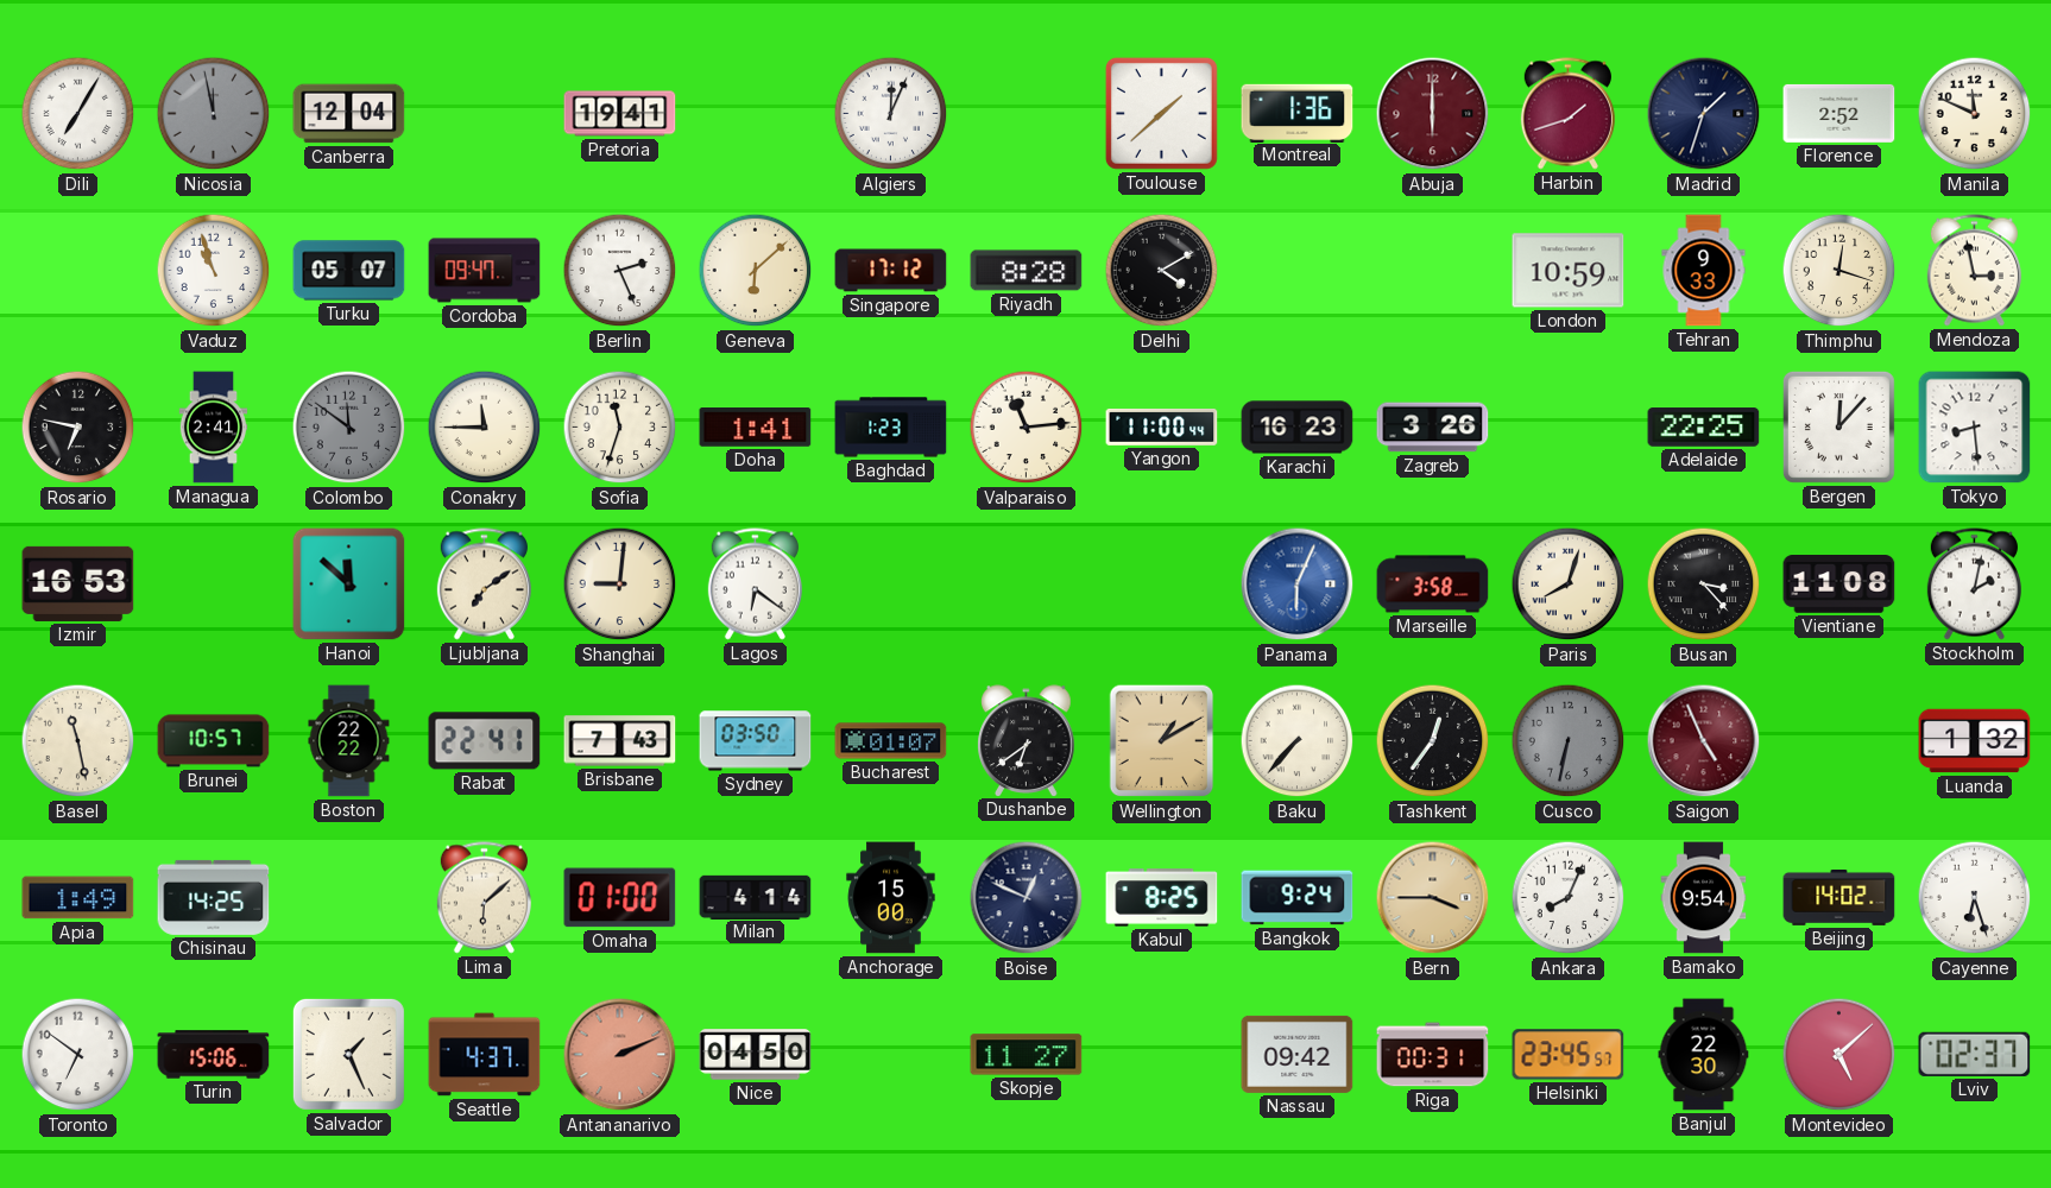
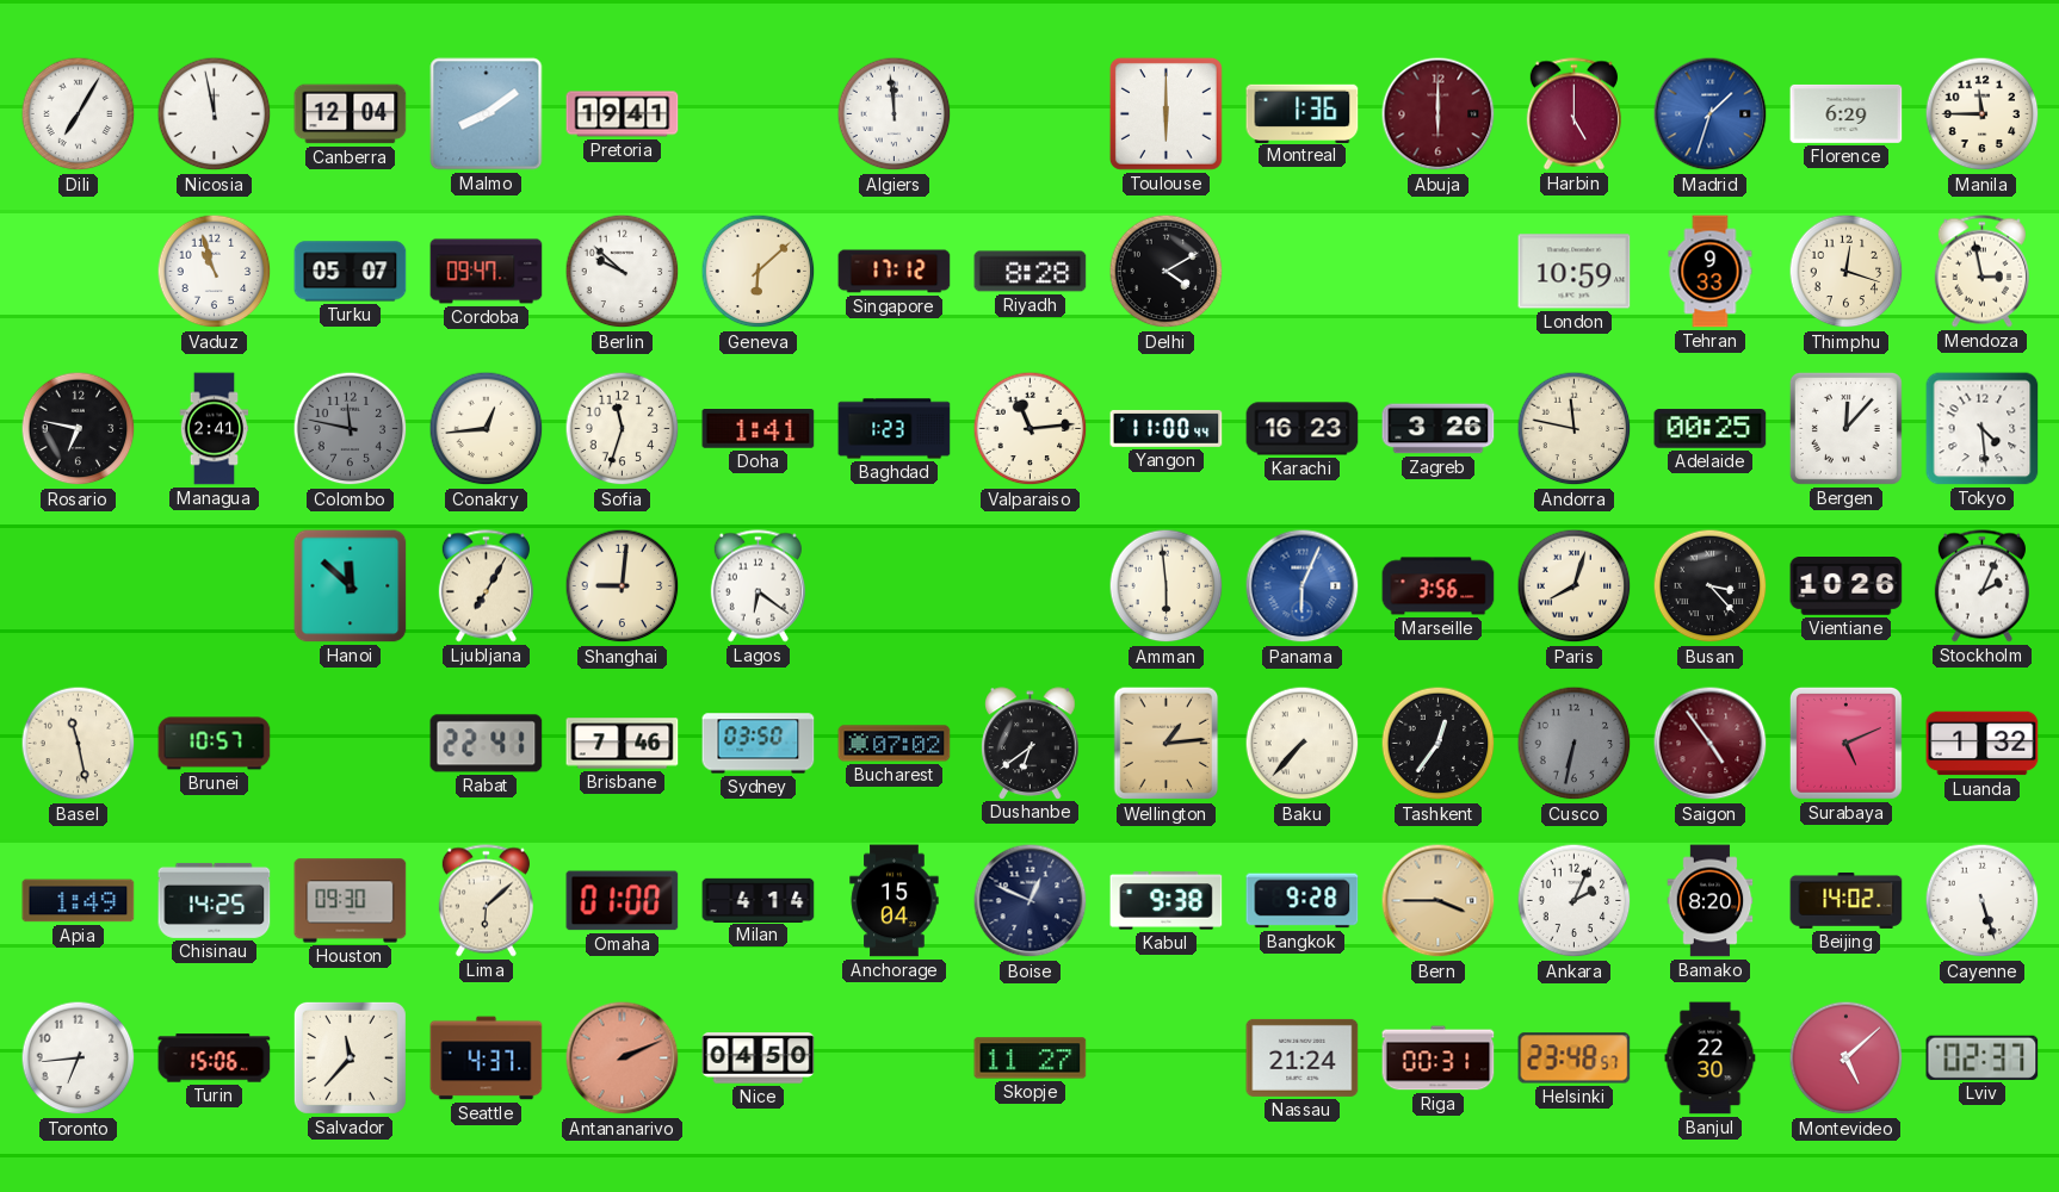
Nicosia dial: grey -> white (215, 114)
Malmo: none -> 8:09 (487, 114)
Algiers: 12:04 -> 11:59 (895, 114)
Toulouse: 1:38 -> 6:00 (1165, 113)
Harbin: 1:42 -> 5:00 (1573, 114)
Madrid dial: navy -> blue (1711, 114)
Florence: 2:52 -> 6:29 (1847, 113)
Manila: 11:49 -> 11:45 (1983, 114)
Berlin: 2:26 -> 9:52 (623, 272)
Colombo: 11:51 -> 11:47 (351, 429)
Conakry: 11:45 -> 12:44 (487, 429)
Andorra: none -> 11:47 (1575, 429)
Adelaide: 22:25 -> 00:25 (1711, 429)
Tokyo: 8:29 -> 4:29 (1983, 429)
Izmir: 16:53 -> none (78, 583)
Ljubljana: 7:09 -> 7:05 (486, 586)
Amman: none -> 5:59 (1167, 586)
Marseille: 3:58 -> 3:56 (1439, 586)
Vientiane: 11:08 -> 10:26 (1847, 586)
Stockholm: 2:02 -> 2:04 (1981, 586)
Boston: 22:22 -> none (349, 741)
Brisbane: 7:43 -> 7:46 (623, 744)
Bucharest: 01:07 -> 07:02 (895, 744)
Wellington: 1:10 -> 1:14 (1167, 744)
Saigon: 4:56 -> 4:54 (1711, 744)
Surabaya: none -> 5:11 (1845, 743)
Houston: none -> 09:30 (351, 901)
Anchorage: 15:00 -> 15:04 (895, 901)
Kabul: 8:25 -> 9:38 (1167, 901)
Bangkok: 9:24 -> 9:28 (1303, 901)
Ankara: 8:04 -> 2:04 (1575, 901)
Bamako: 9:54 -> 8:20 (1711, 901)
Cayenne: 6:27 -> 5:27 (1983, 901)
Toronto: 6:51 -> 6:44 (79, 1058)
Salvador: 1:26 -> 11:37 (350, 1057)
Nassau: 09:42 -> 21:24 (1303, 1057)
Helsinki: 23:45 -> 23:48 (1575, 1058)
